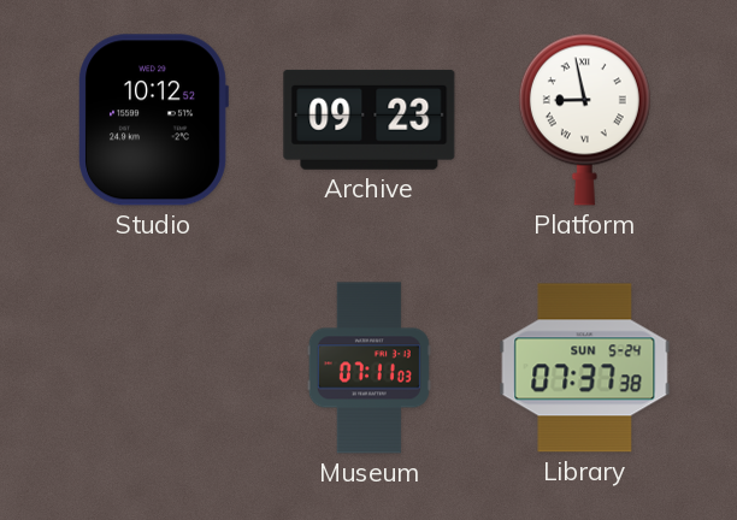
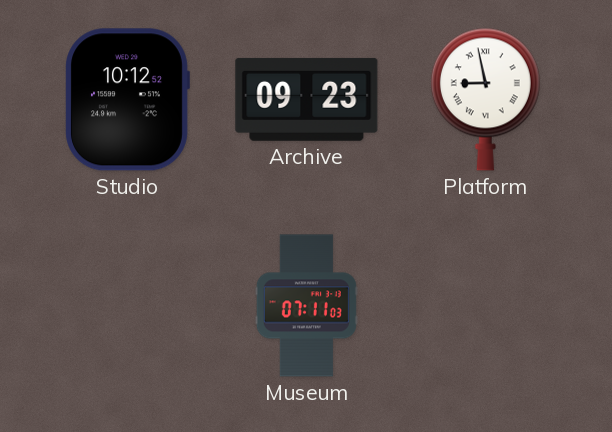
Library: 07:37 -> none (585, 368)
